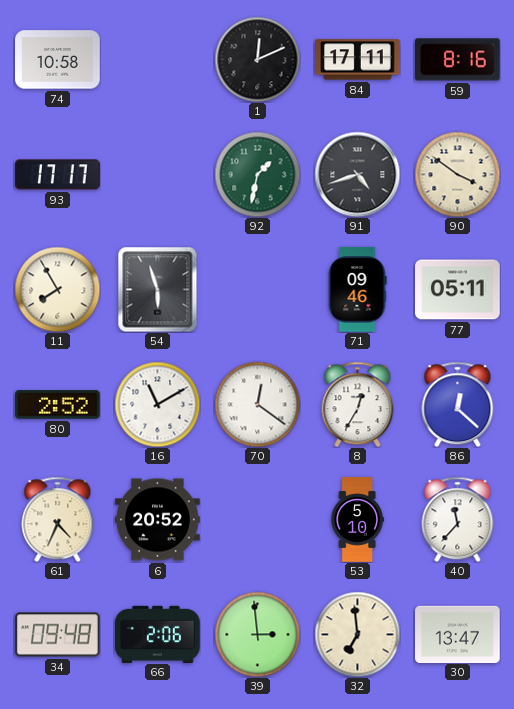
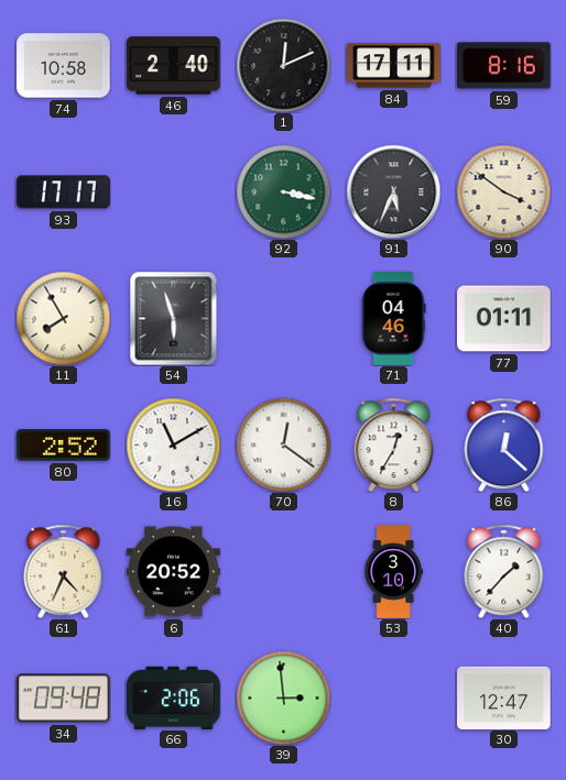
46: none -> 2:40 (174, 66)
92: 1:32 -> 3:17 (283, 191)
91: 4:42 -> 5:34 (393, 191)
71: 09:46 -> 04:46 (393, 319)
77: 05:11 -> 01:11 (504, 319)
53: 5:10 -> 3:10 (393, 572)
40: 11:37 -> 1:37 (504, 571)
32: 6:59 -> none (357, 634)
30: 13:47 -> 12:47 (504, 697)
